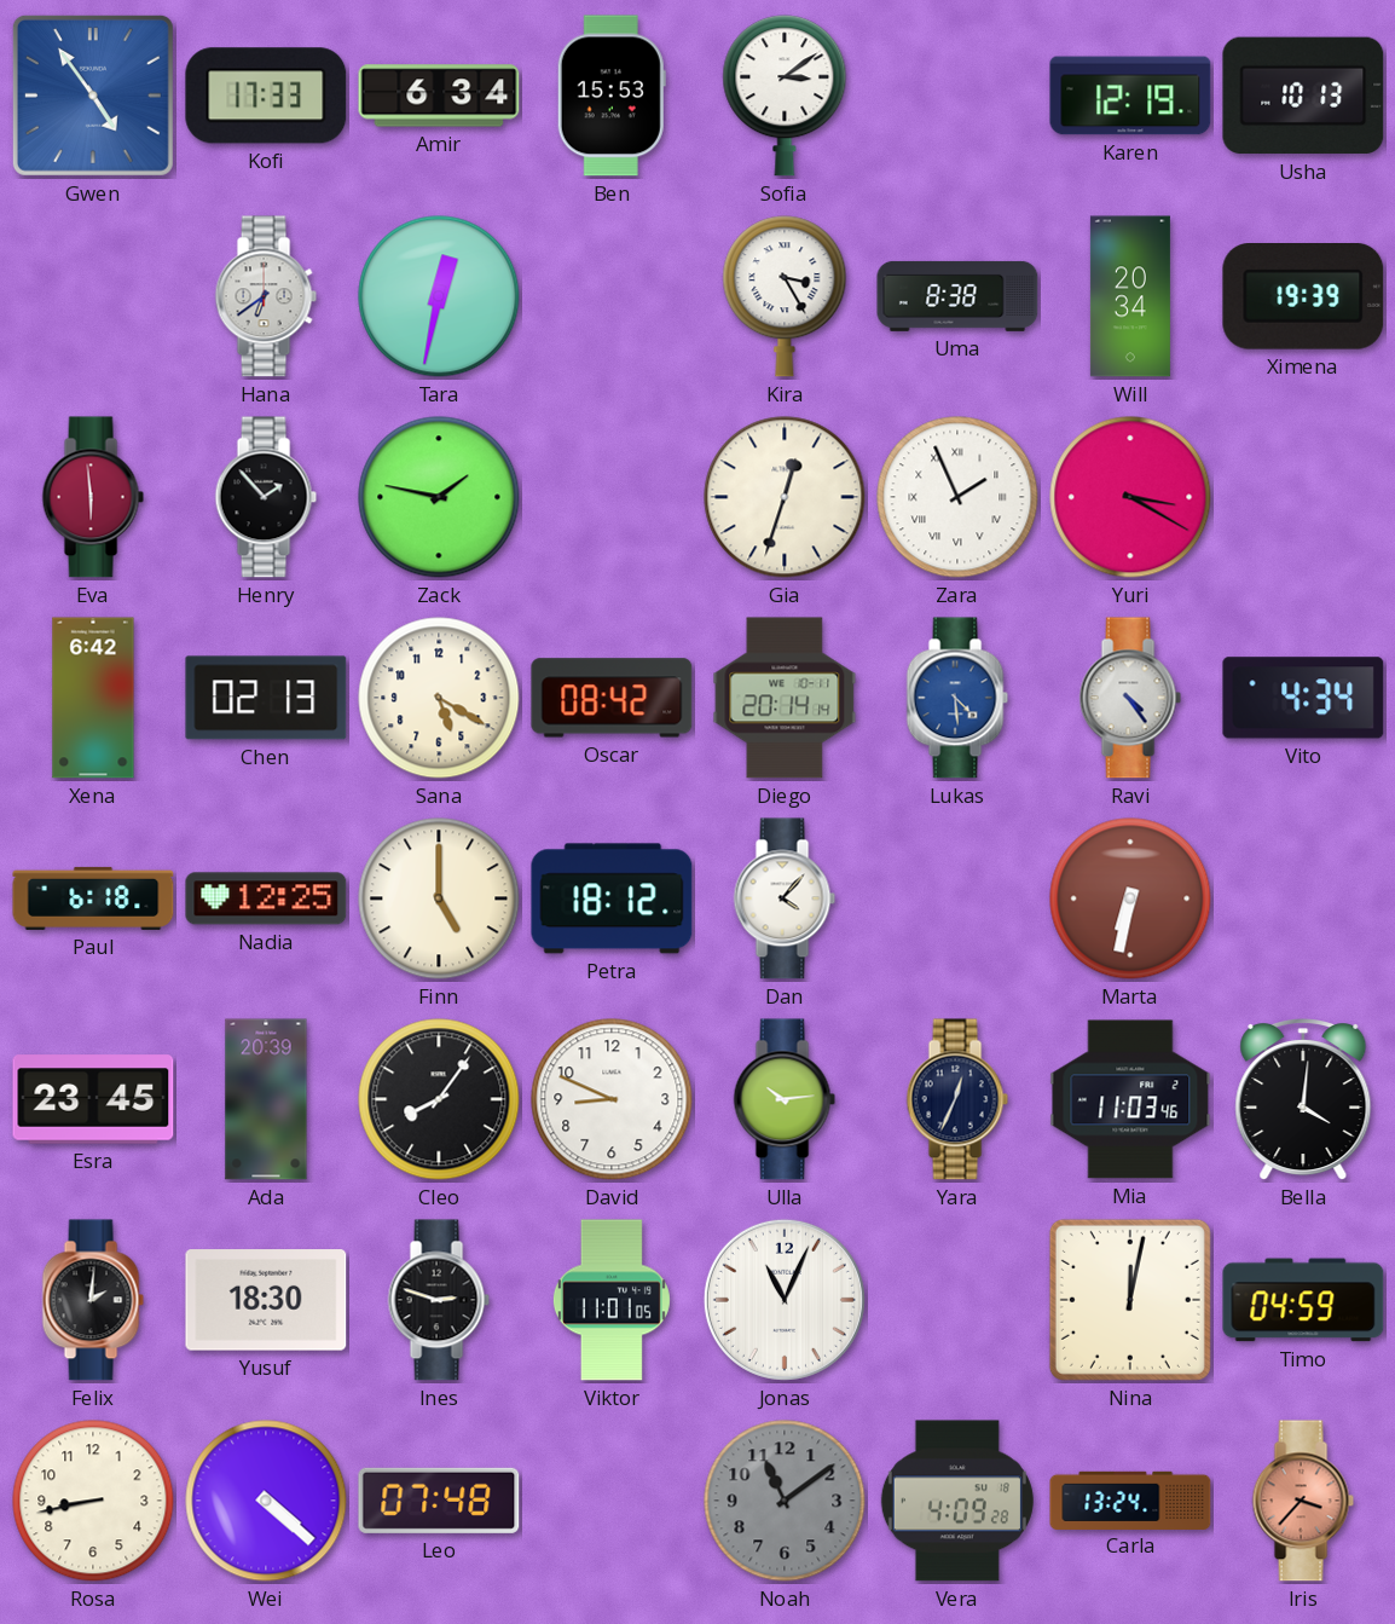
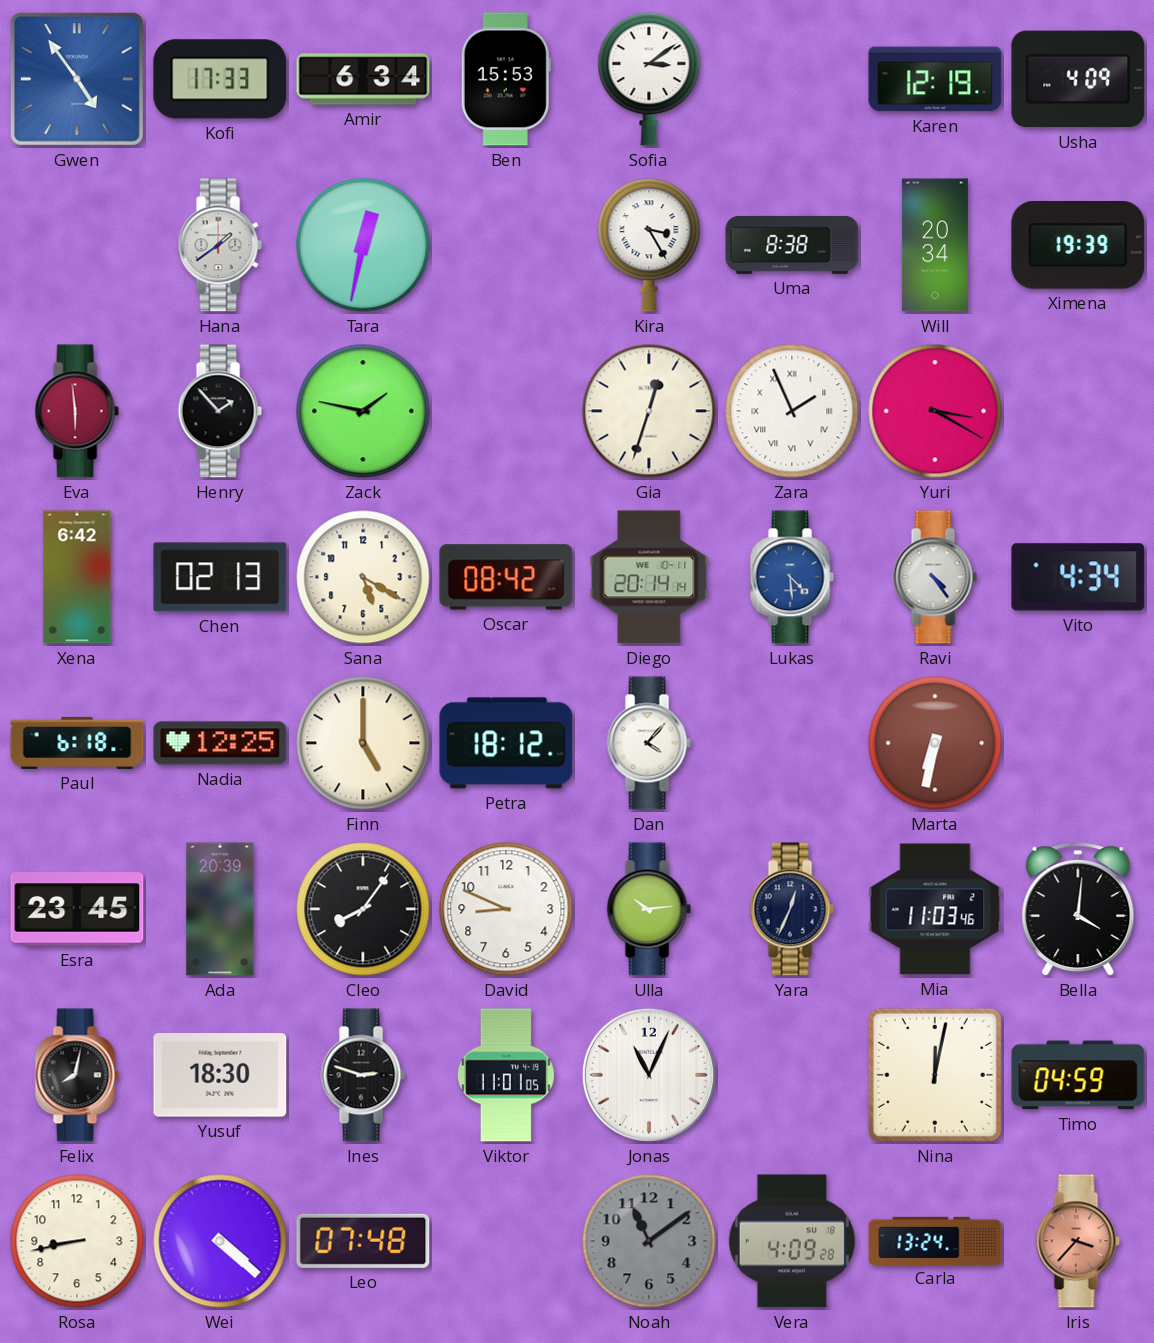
Usha: 10:13 -> 4:09 (1078, 79)
Hana: 6:39 -> 1:39 (220, 245)
Felix: 2:01 -> 8:02 (77, 1075)
